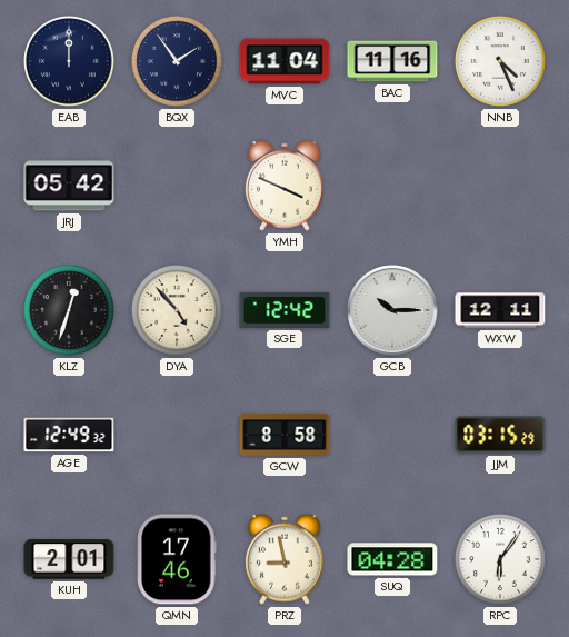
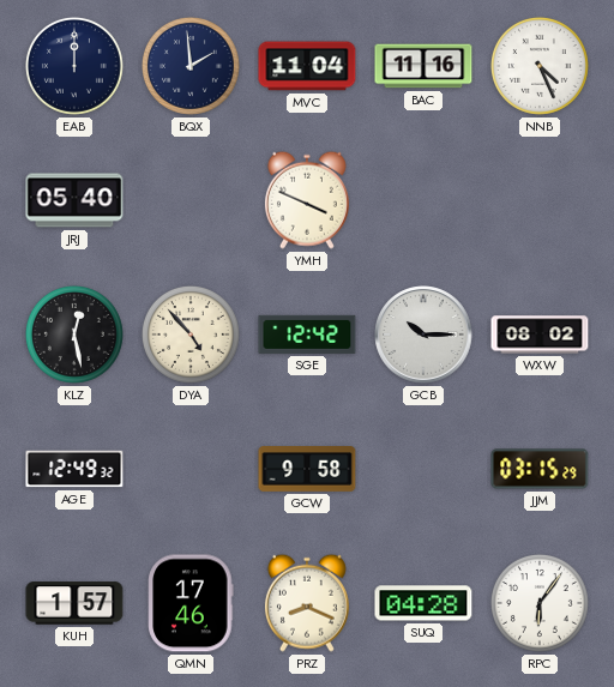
BQX: 1:54 -> 1:59 (191, 66)
JRJ: 05:42 -> 05:40 (74, 200)
KLZ: 12:33 -> 12:28 (74, 335)
WXW: 12:11 -> 08:02 (540, 335)
GCW: 8:58 -> 9:58 (307, 469)
KUH: 2:01 -> 1:57 (74, 603)
PRZ: 8:58 -> 8:19 (307, 603)
